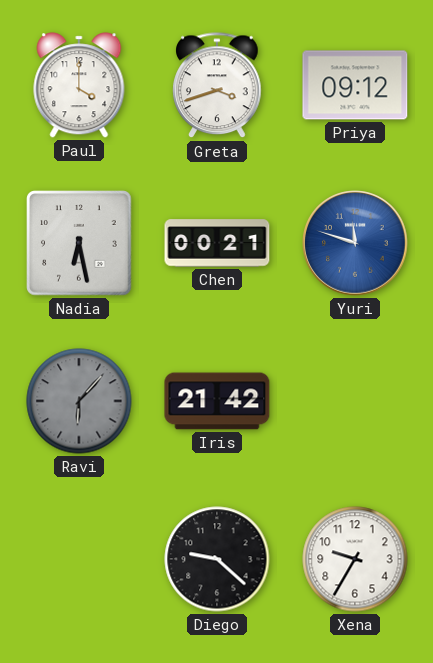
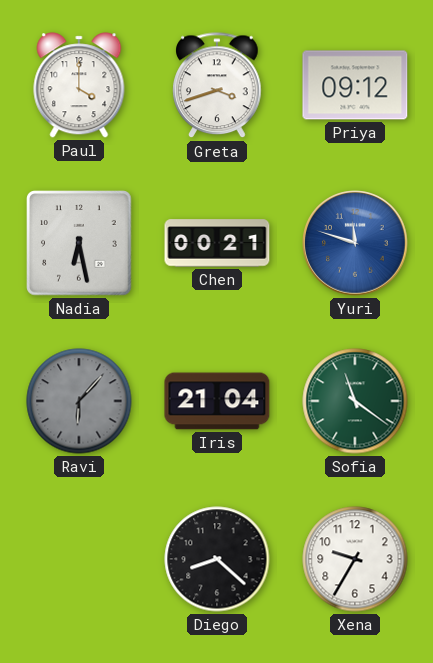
Iris: 21:42 -> 21:04 (217, 401)
Sofia: none -> 11:21 (355, 401)
Diego: 9:22 -> 8:22 (217, 559)
